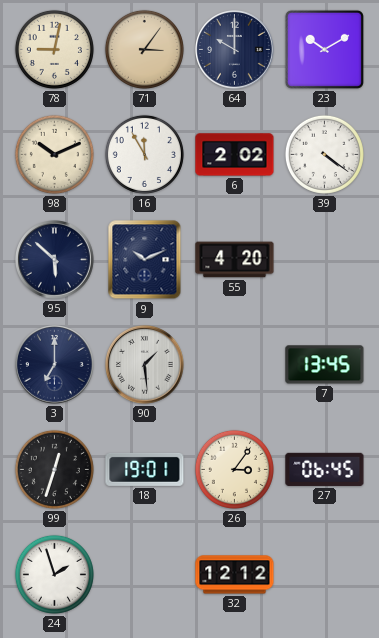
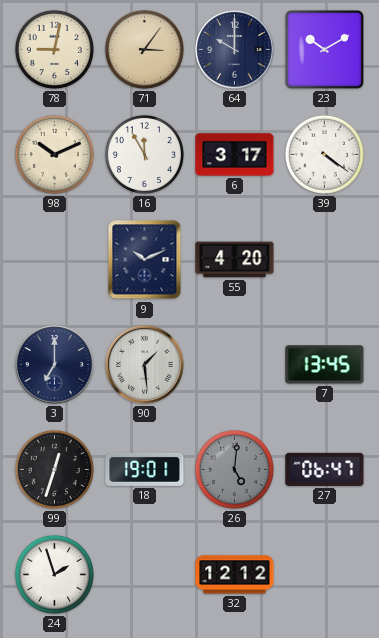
6: 2:02 -> 3:17 (235, 155)
95: 5:52 -> none (55, 260)
26: 3:06 -> 5:01 (234, 469)
26 dial: cream -> grey (234, 469)
27: 06:45 -> 06:47 (325, 469)
